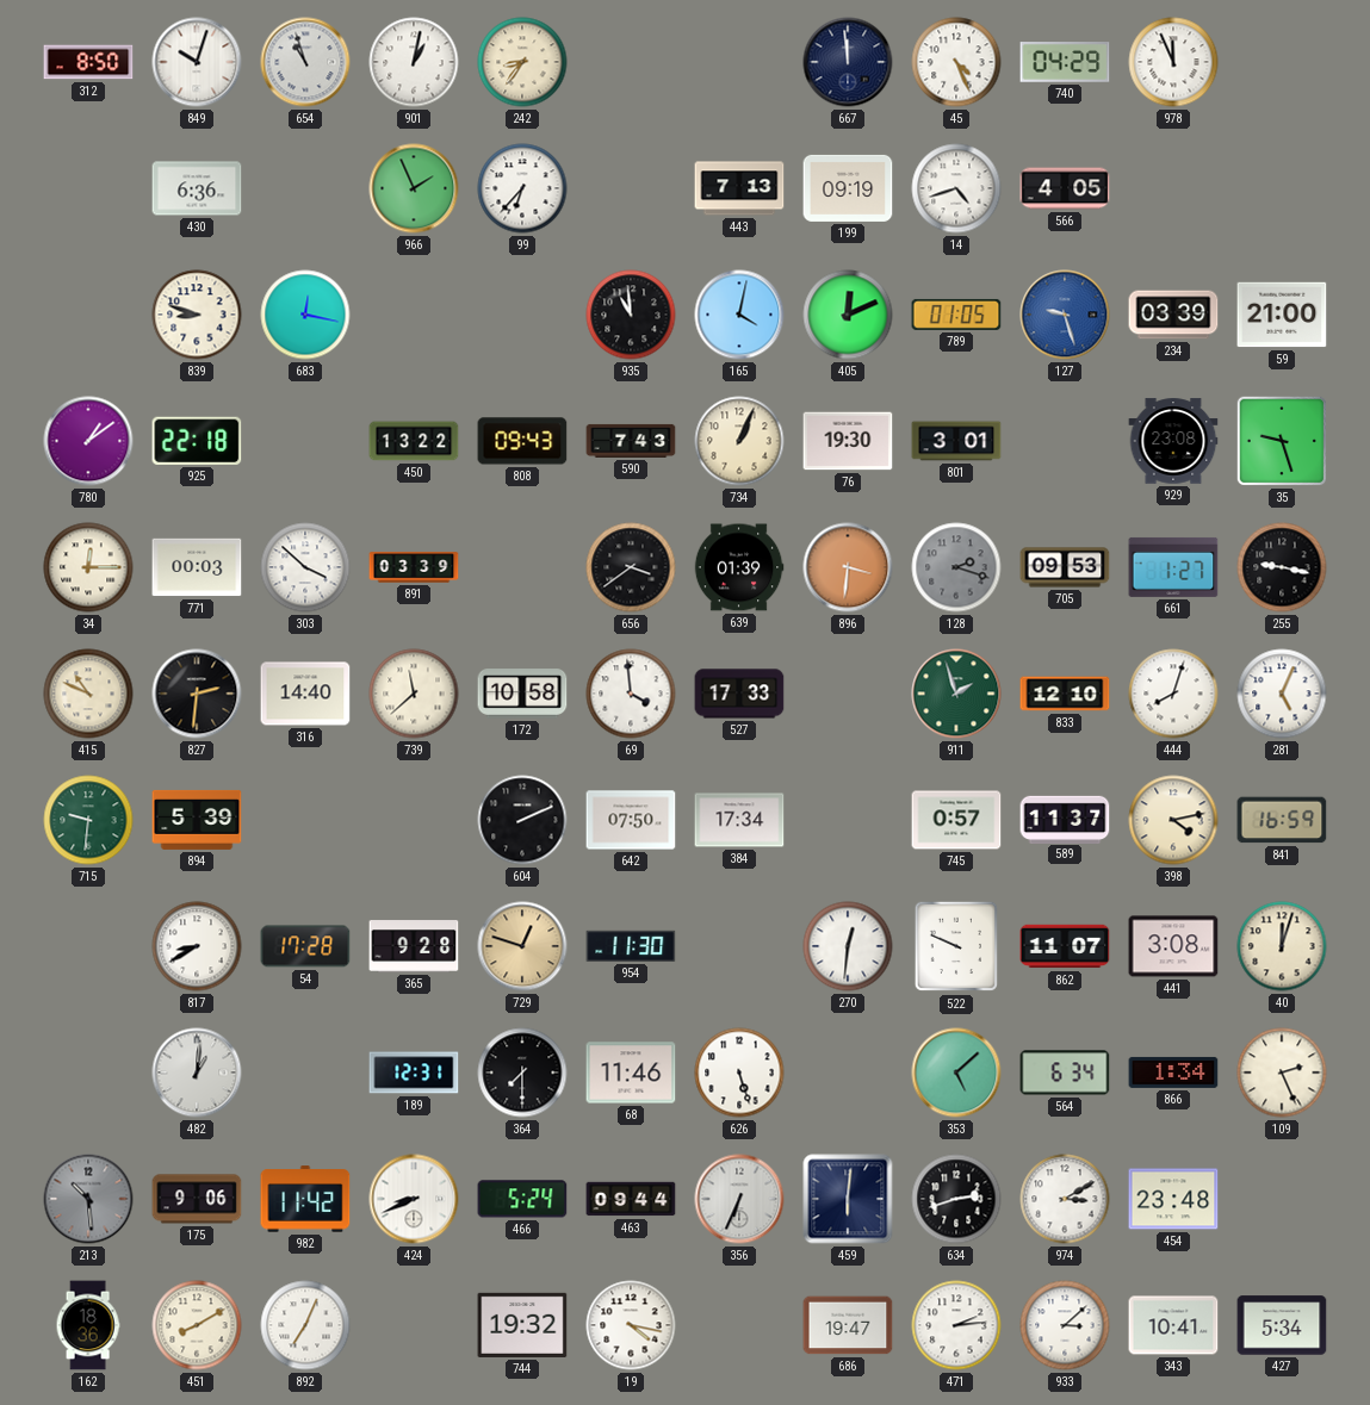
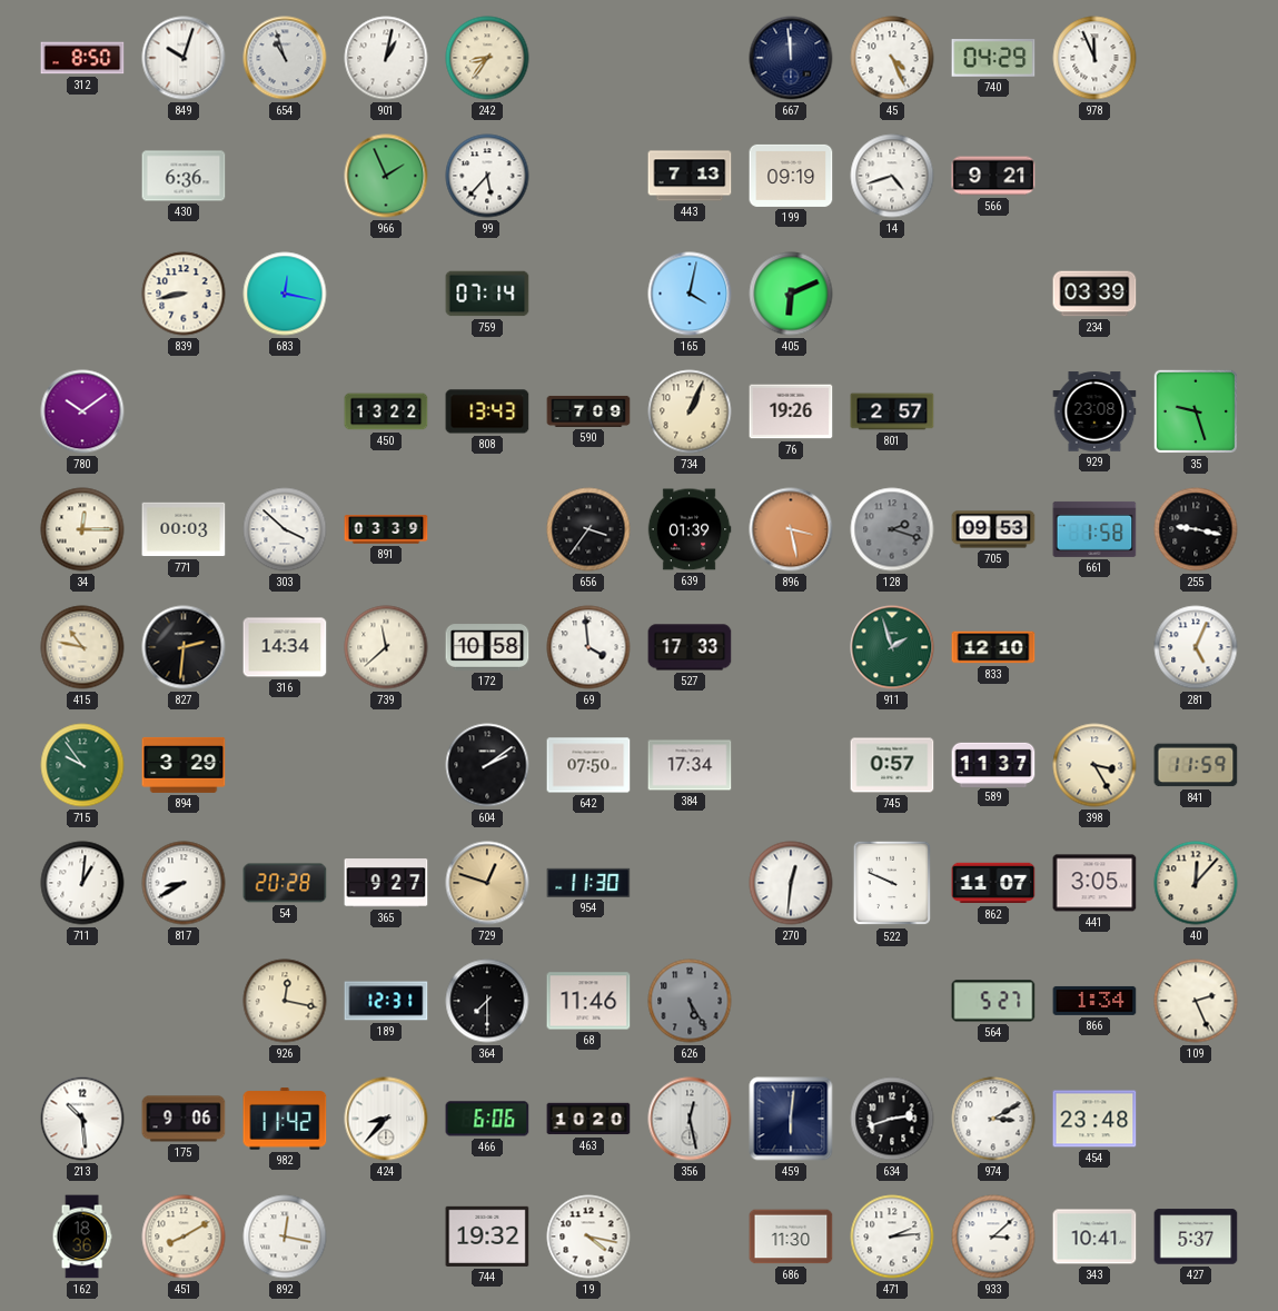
99: 6:37 -> 5:37 (487, 176)
566: 4:05 -> 9:21 (993, 176)
839: 8:48 -> 8:43 (184, 294)
759: none -> 07:14 (487, 294)
935: 10:59 -> none (631, 315)
405: 12:11 -> 6:11 (791, 294)
789: 01:05 -> none (956, 315)
127: 9:27 -> none (1065, 315)
59: 21:00 -> none (1282, 315)
780: 1:09 -> 10:09 (82, 411)
925: 22:18 -> none (197, 441)
808: 09:43 -> 13:43 (487, 411)
590: 7:43 -> 7:09 (588, 411)
76: 19:30 -> 19:26 (791, 411)
801: 3:01 -> 2:57 (892, 411)
656: 3:39 -> 3:36 (588, 529)
896: 3:31 -> 3:28 (791, 529)
661: 1:27 -> 1:58 (1094, 529)
415: 10:49 -> 10:47 (82, 647)
316: 14:40 -> 14:34 (285, 647)
444: 8:03 -> none (1173, 694)
715: 9:31 -> 9:54 (82, 765)
894: 5:39 -> 3:29 (184, 765)
604: 2:11 -> 2:09 (487, 765)
398: 4:13 -> 3:25 (1094, 765)
841: 16:59 -> 11:59 (1196, 765)
711: none -> 1:01 (82, 883)
54: 17:28 -> 20:28 (285, 883)
365: 9:28 -> 9:27 (386, 883)
441: 3:08 -> 3:05 (1094, 883)
40: 12:03 -> 12:07 (1196, 883)
482: 1:01 -> none (197, 1073)
926: none -> 12:17 (285, 1001)
626: 5:27 -> 5:25 (690, 1001)
626 dial: white -> grey (690, 1001)
353: 5:08 -> none (956, 1073)
564: 6:34 -> 5:27 (993, 1001)
213 dial: grey -> white (82, 1119)
424: 8:41 -> 8:37 (386, 1119)
466: 5:24 -> 6:06 (487, 1119)
463: 09:44 -> 10:20 (588, 1119)
356: 6:34 -> 12:28 (690, 1119)
892: 7:04 -> 12:17 (285, 1236)
686: 19:47 -> 11:30 (791, 1236)
427: 5:34 -> 5:37 (1196, 1236)
